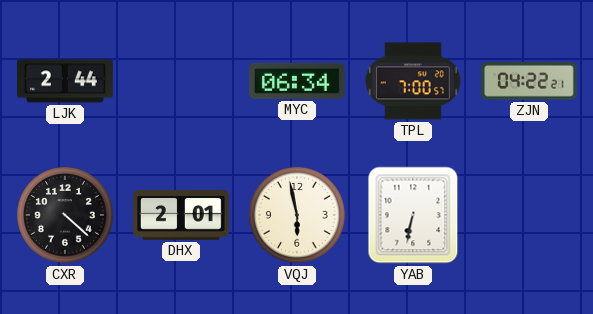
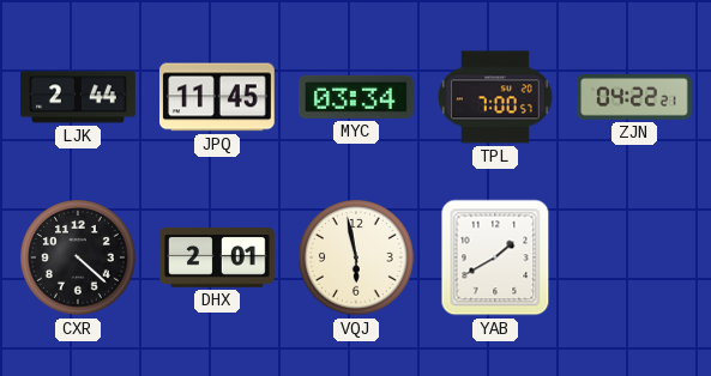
JPQ: none -> 11:45 (218, 97)
MYC: 06:34 -> 03:34 (356, 97)
YAB: 6:32 -> 1:40 (495, 257)
